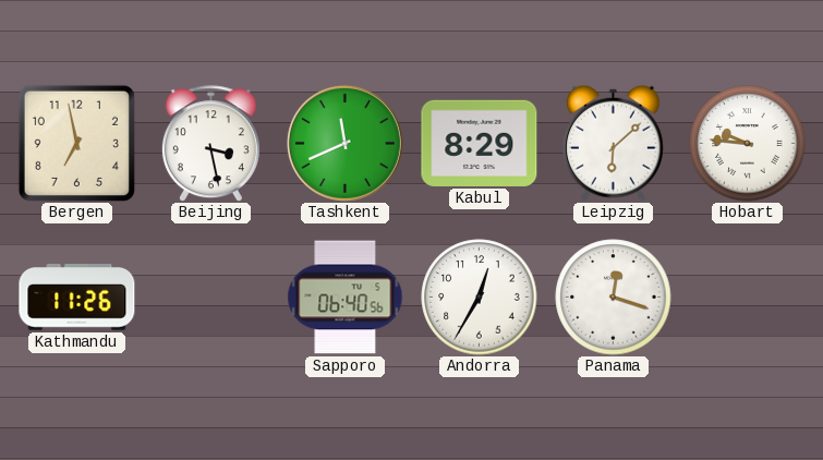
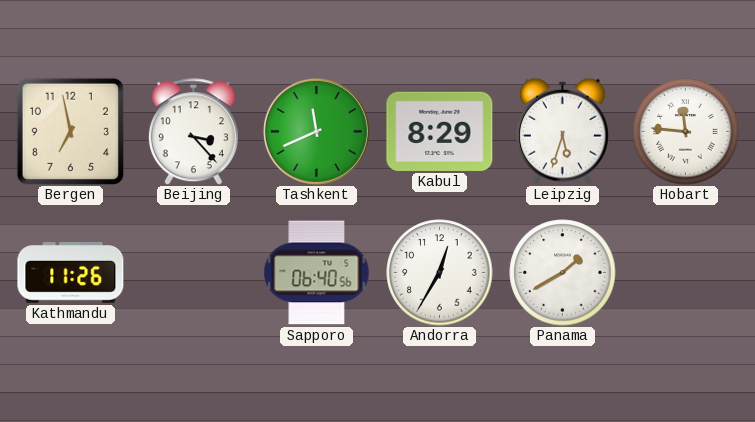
Beijing: 3:28 -> 3:23 (193, 132)
Leipzig: 6:08 -> 5:33 (562, 131)
Hobart: 9:46 -> 11:46 (686, 132)
Panama: 12:18 -> 1:40 (563, 273)
